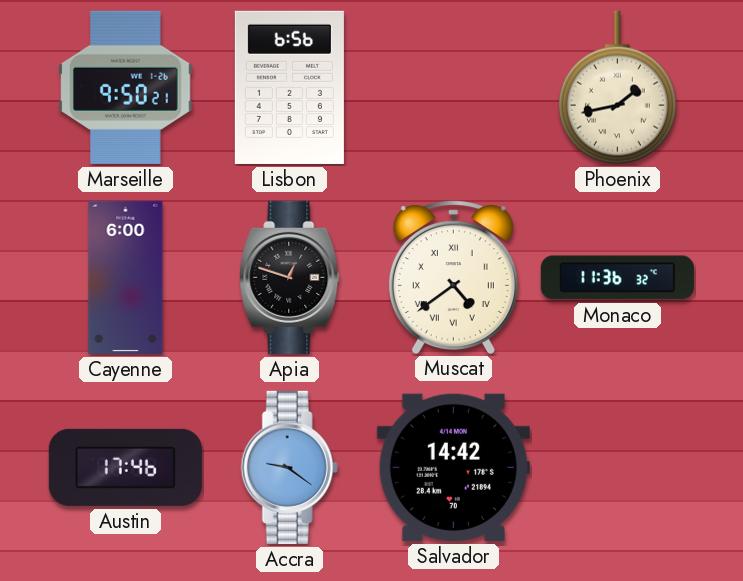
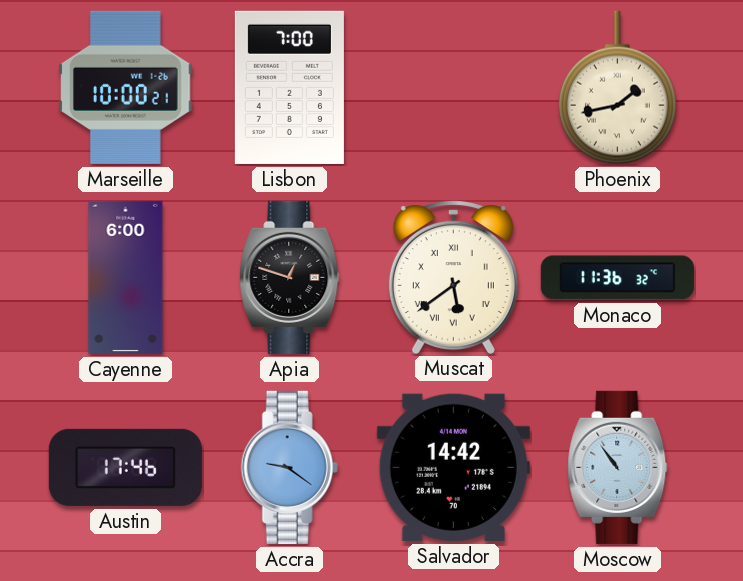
Marseille: 9:50 -> 10:00 (126, 87)
Lisbon: 6:56 -> 7:00 (289, 87)
Muscat: 4:39 -> 5:39 (453, 277)
Moscow: none -> 10:54 (618, 467)
